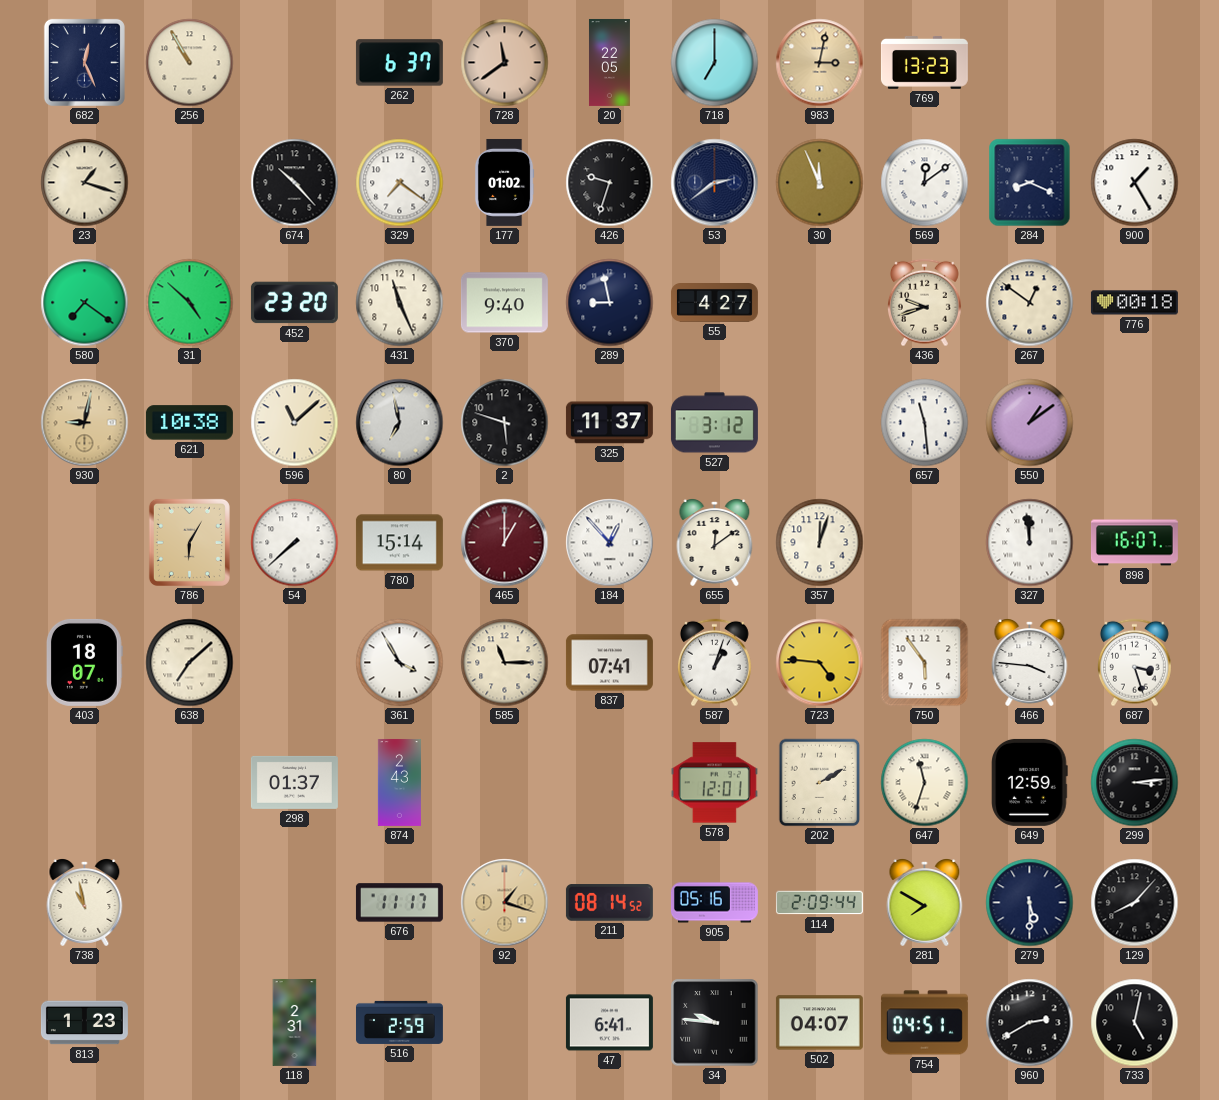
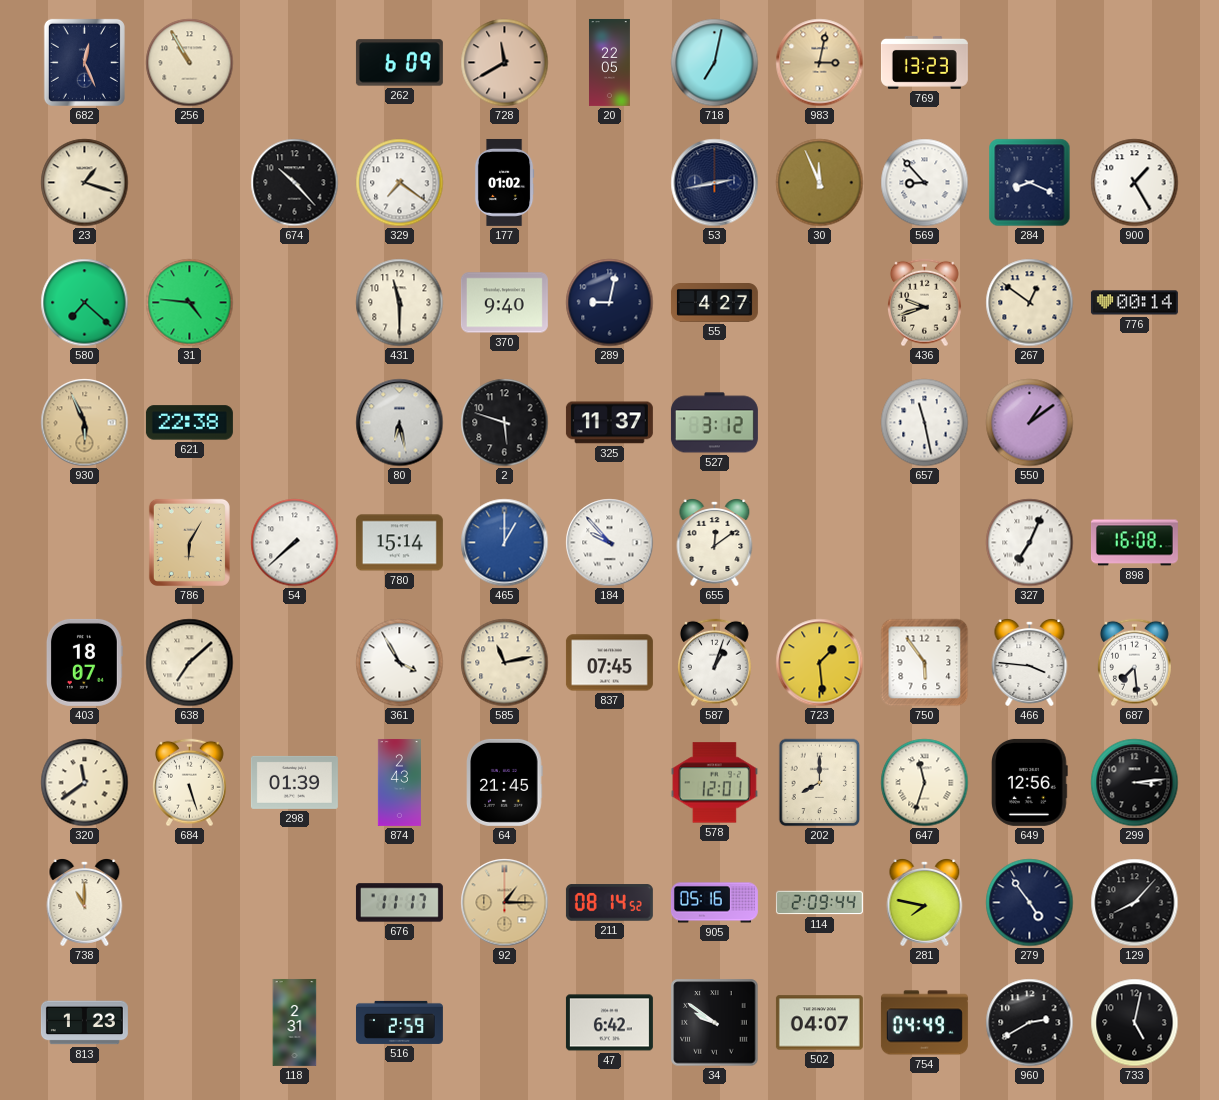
262: 6:37 -> 6:09 (399, 63)
728: 11:39 -> 11:40 (505, 63)
718: 7:00 -> 7:02 (715, 63)
426: 9:33 -> none (610, 183)
53: 2:39 -> 2:43 (715, 183)
569: 12:09 -> 8:53 (925, 183)
580: 7:21 -> 7:22 (85, 303)
31: 4:52 -> 4:46 (190, 303)
452: 23:20 -> none (294, 303)
431: 11:26 -> 11:30 (400, 303)
289: 8:58 -> 9:02 (610, 303)
776: 00:18 -> 00:14 (1134, 303)
930: 9:02 -> 5:56 (85, 423)
621: 10:38 -> 22:38 (189, 423)
596: 11:08 -> none (295, 423)
80: 6:58 -> 6:28 (400, 423)
657: 11:29 -> 11:28 (925, 423)
465 dial: burgundy -> blue (505, 543)
184: 12:53 -> 9:53 (610, 543)
357: 12:03 -> none (820, 543)
327: 11:59 -> 7:04 (1030, 543)
898: 16:07 -> 16:08 (1134, 543)
585: 11:15 -> 11:13 (505, 663)
837: 07:41 -> 07:45 (609, 663)
723: 4:46 -> 1:29 (820, 663)
687: 3:27 -> 7:29 (1135, 663)
320: none -> 11:39 (85, 783)
684: none -> 5:27 (190, 783)
298: 01:37 -> 01:39 (294, 782)
64: none -> 21:45 (505, 782)
202: 2:10 -> 8:00 (820, 783)
649: 12:59 -> 12:56 (1030, 782)
738: 10:58 -> 11:00 (85, 903)
92: 1:18 -> 1:15 (505, 903)
281: 7:50 -> 7:47 (925, 903)
279: 5:30 -> 4:54 (1030, 903)
47: 6:41 -> 6:42 (609, 1023)
34: 9:46 -> 9:51 (715, 1023)
754: 04:51 -> 04:49 (924, 1023)
